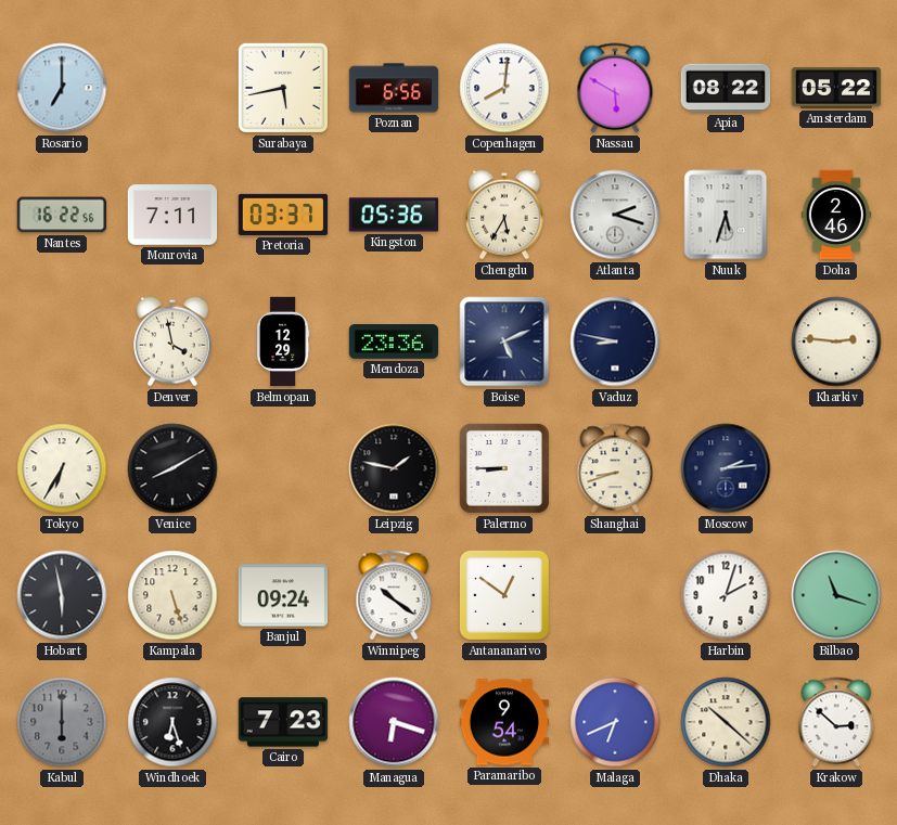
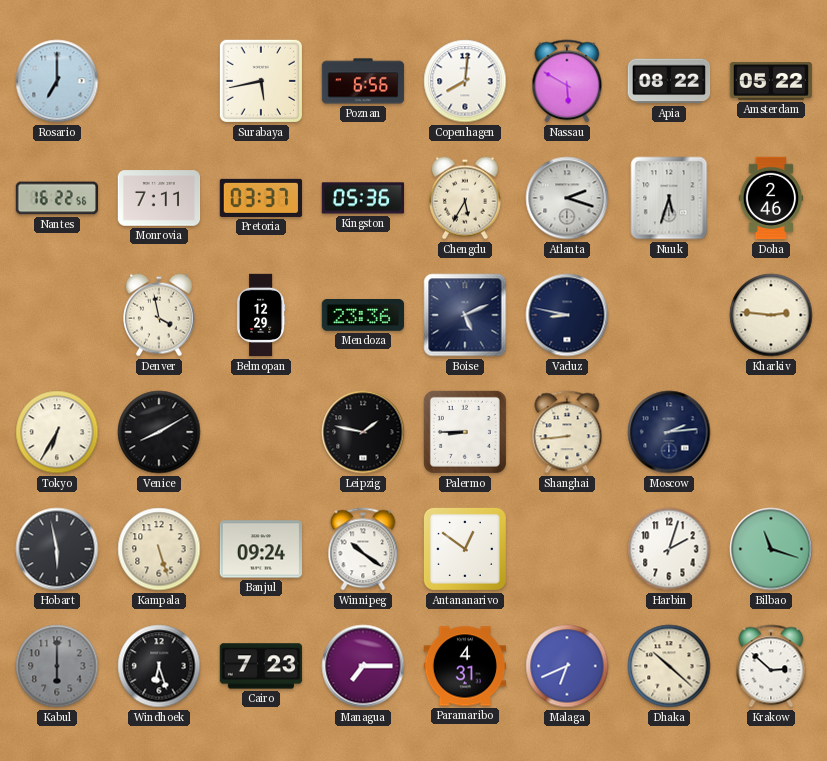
Shanghai: 8:42 -> 8:44 (567, 432)
Managua: 6:18 -> 7:15 (363, 666)
Paramaribo: 9:54 -> 4:31 (465, 666)
